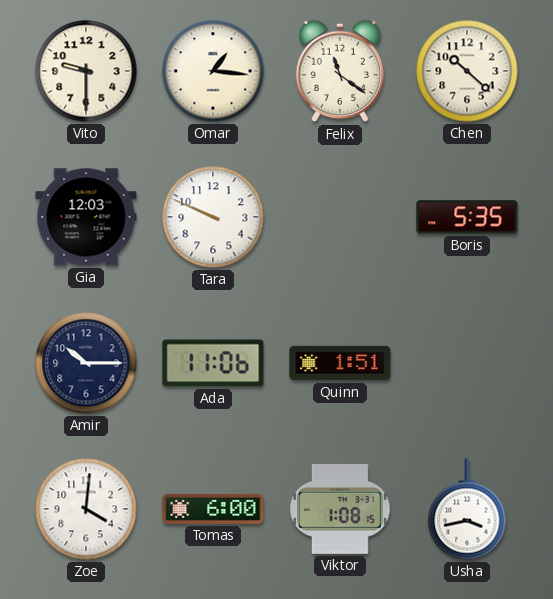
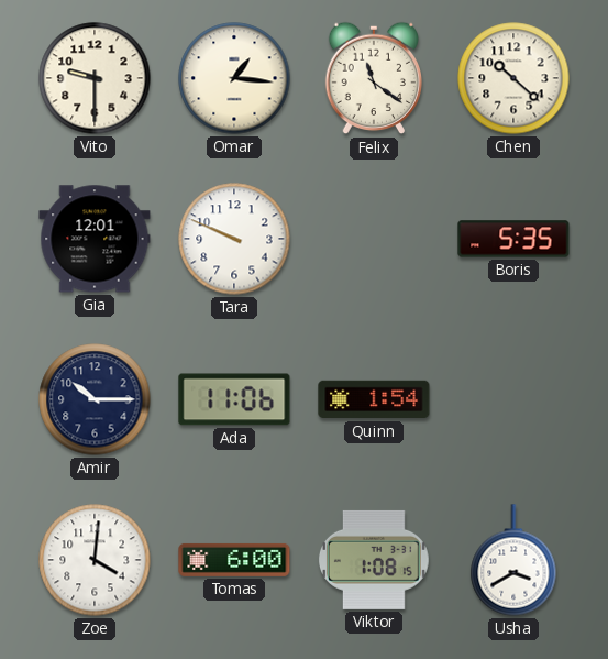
Gia: 12:03 -> 12:01 (95, 239)
Quinn: 1:51 -> 1:54 (374, 399)
Usha: 3:43 -> 3:40 (513, 560)
